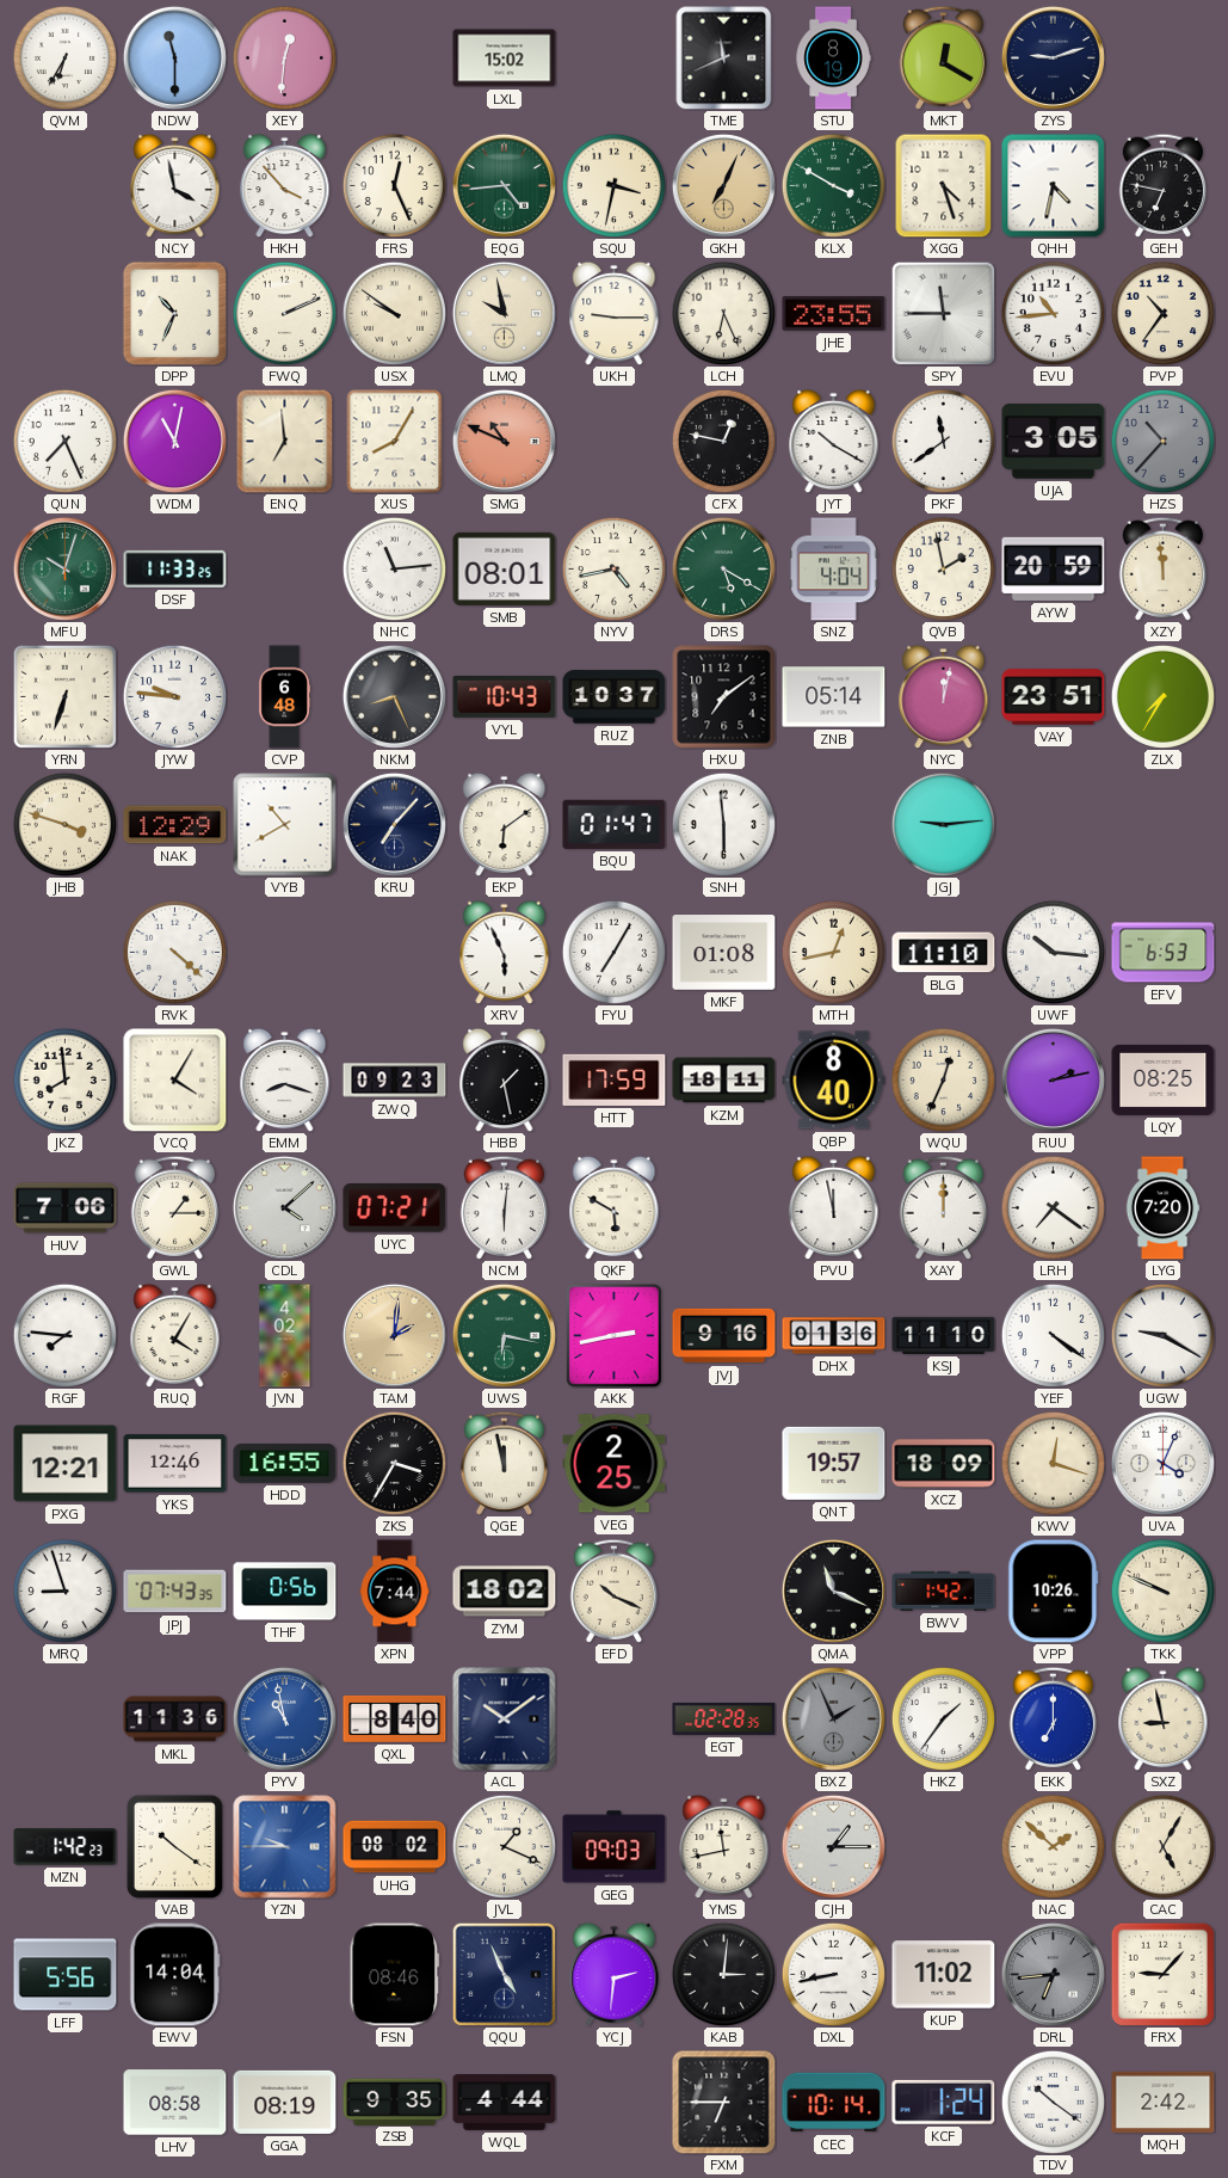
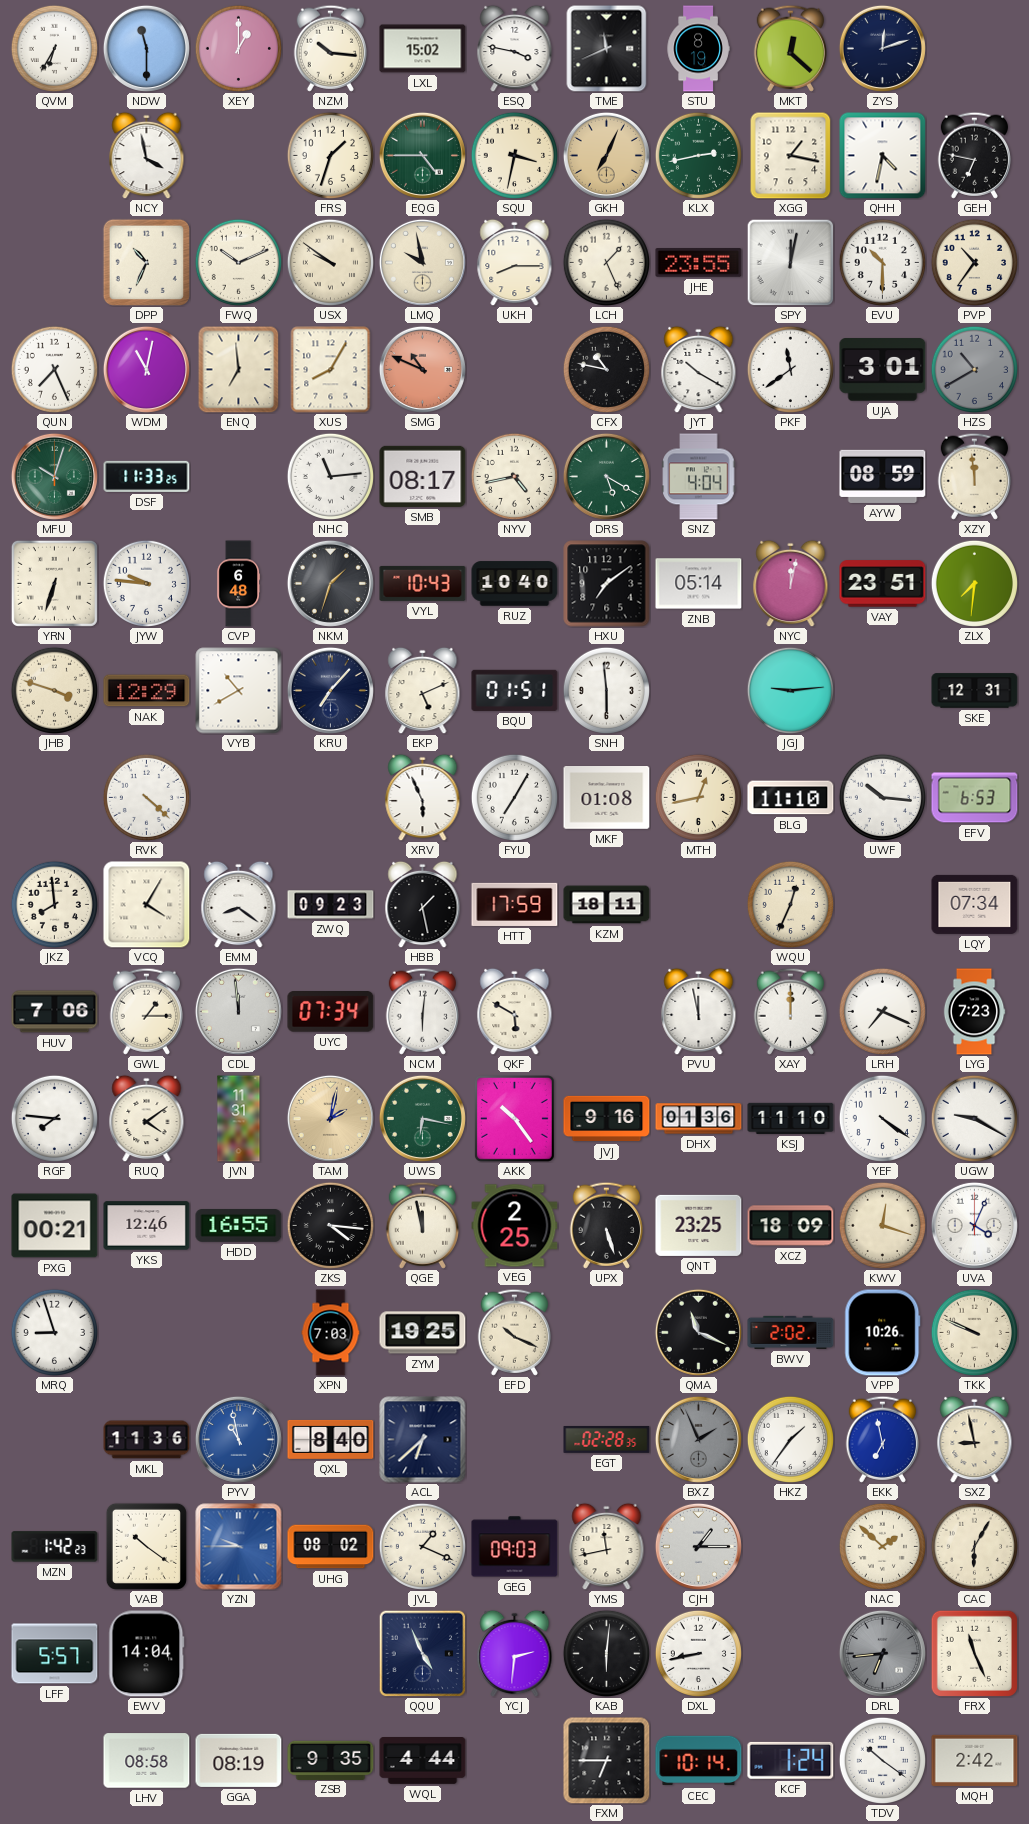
XEY: 12:31 -> 1:00 (238, 48)
NZM: none -> 10:16 (330, 48)
ESQ: none -> 3:47 (515, 48)
MKT: 12:20 -> 12:22 (790, 48)
ZYS: 9:12 -> 12:12 (882, 48)
HKH: 3:53 -> none (285, 185)
FRS: 12:26 -> 1:33 (330, 155)
EQG: 4:44 -> 4:45 (422, 155)
KLX: 3:50 -> 2:43 (698, 155)
XGG: 4:27 -> 1:17 (791, 155)
FWQ: 2:11 -> 10:11 (238, 262)
UKH: 9:15 -> 8:15 (515, 262)
LCH: 6:26 -> 1:26 (606, 262)
SPY: 11:45 -> 12:02 (790, 262)
EVU: 10:44 -> 10:30 (882, 262)
CFX: 12:47 -> 10:47 (606, 369)
UJA: 3:05 -> 3:01 (883, 370)
HZS: 10:37 -> 10:40 (974, 369)
SMB: 08:01 -> 08:17 (423, 476)
QVB: 1:58 -> none (943, 568)
AYW: 20:59 -> 08:59 (883, 476)
NKM: 8:26 -> 1:33 (330, 583)
RUZ: 10:37 -> 10:40 (515, 584)
ZLX: 7:35 -> 7:31 (974, 583)
EKP: 6:09 -> 5:11 (423, 690)
BQU: 01:47 -> 01:51 (515, 690)
SKE: none -> 12:31 (975, 691)
EMM: 8:18 -> 8:21 (239, 904)
QBP: 8:40 -> none (834, 1081)
RUU: 2:13 -> none (1053, 1079)
LQY: 08:25 -> 07:34 (975, 904)
CDL: 4:08 -> 11:59 (238, 1011)
UYC: 07:21 -> 07:34 (331, 1012)
LRH: 7:21 -> 7:19 (882, 1011)
LYG: 7:20 -> 7:23 (974, 1012)
RUQ: 4:05 -> 4:09 (147, 1118)
JVN: 4:02 -> 11:31 (239, 1119)
TAM: 2:01 -> 2:02 (330, 1118)
AKK: 2:43 -> 10:24 (515, 1119)
PXG: 12:21 -> 00:21 (55, 1226)
ZKS: 3:35 -> 4:16 (330, 1225)
UPX: none -> 5:27 (606, 1225)
QNT: 19:57 -> 23:25 (699, 1225)
JPJ: 07:43 -> none (175, 1592)
THF: 0:56 -> none (285, 1592)
XPN: 7:44 -> 7:03 (331, 1333)
ZYM: 18:02 -> 19:25 (423, 1333)
BWV: 1:42 -> 2:02 (791, 1332)
ACL: 10:09 -> 6:38 (423, 1440)
EKK: 7:00 -> 6:58 (882, 1439)
CAC: 5:05 -> 6:05 (974, 1546)
LFF: 5:56 -> 5:57 (55, 1654)
FSN: 08:46 -> none (395, 1975)
KAB: 3:01 -> 6:01 (606, 1653)
KUP: 11:02 -> none (944, 1975)
FRX: 9:07 -> 11:26 (974, 1653)
